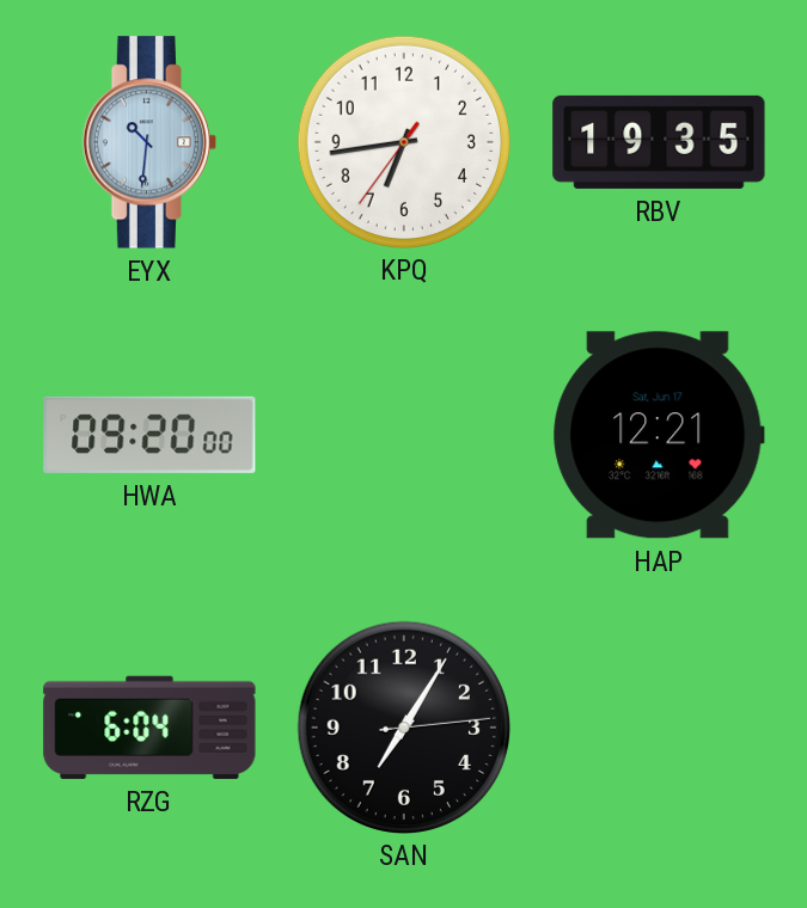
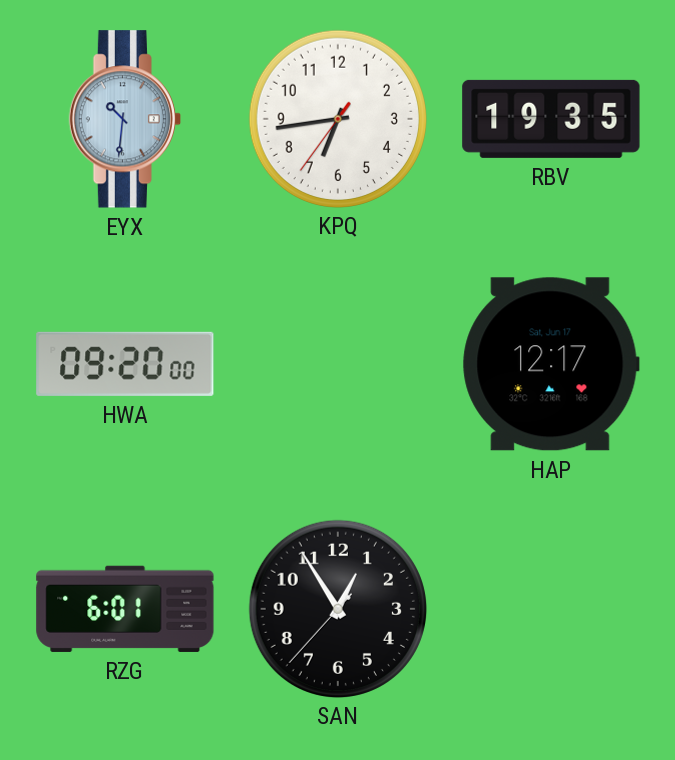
HAP: 12:21 -> 12:17 (551, 364)
RZG: 6:04 -> 6:01 (125, 609)
SAN: 7:05 -> 12:54 (337, 608)
